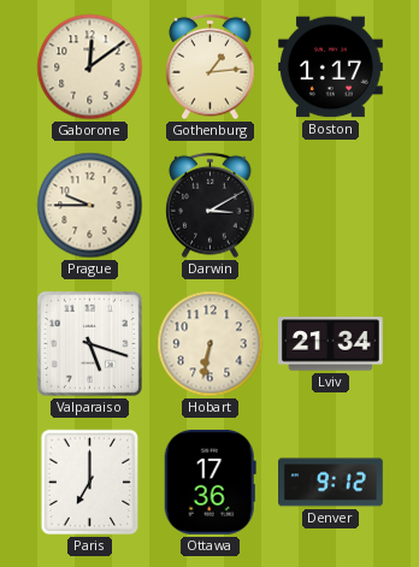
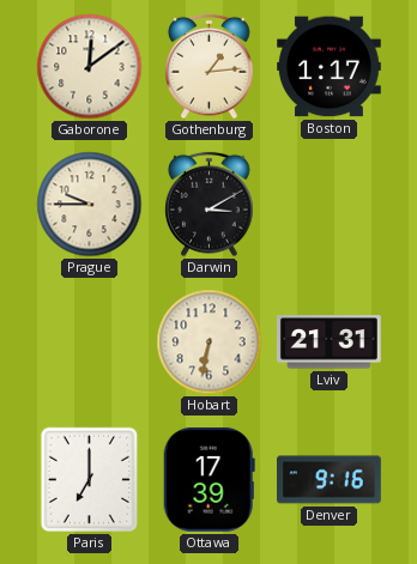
Valparaiso: 5:18 -> none (89, 343)
Lviv: 21:34 -> 21:31 (328, 342)
Ottawa: 17:36 -> 17:39 (208, 479)
Denver: 9:12 -> 9:16 (330, 480)
